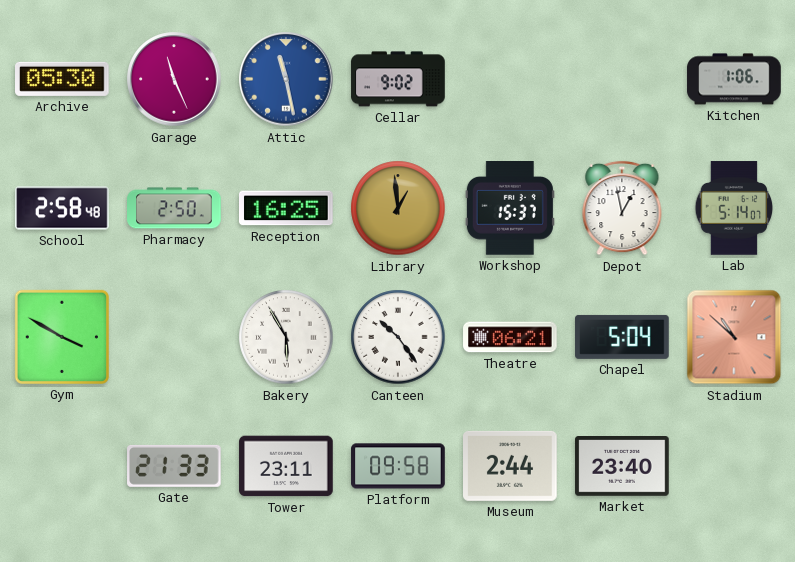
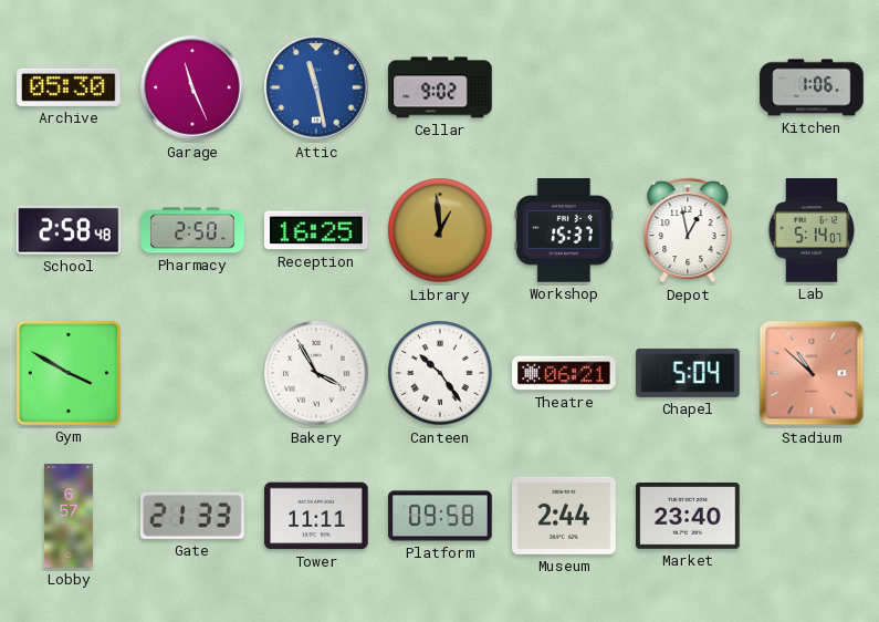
Bakery: 5:55 -> 3:55 (316, 373)
Lobby: none -> 6:57 (69, 516)
Tower: 23:11 -> 11:11 (316, 516)
